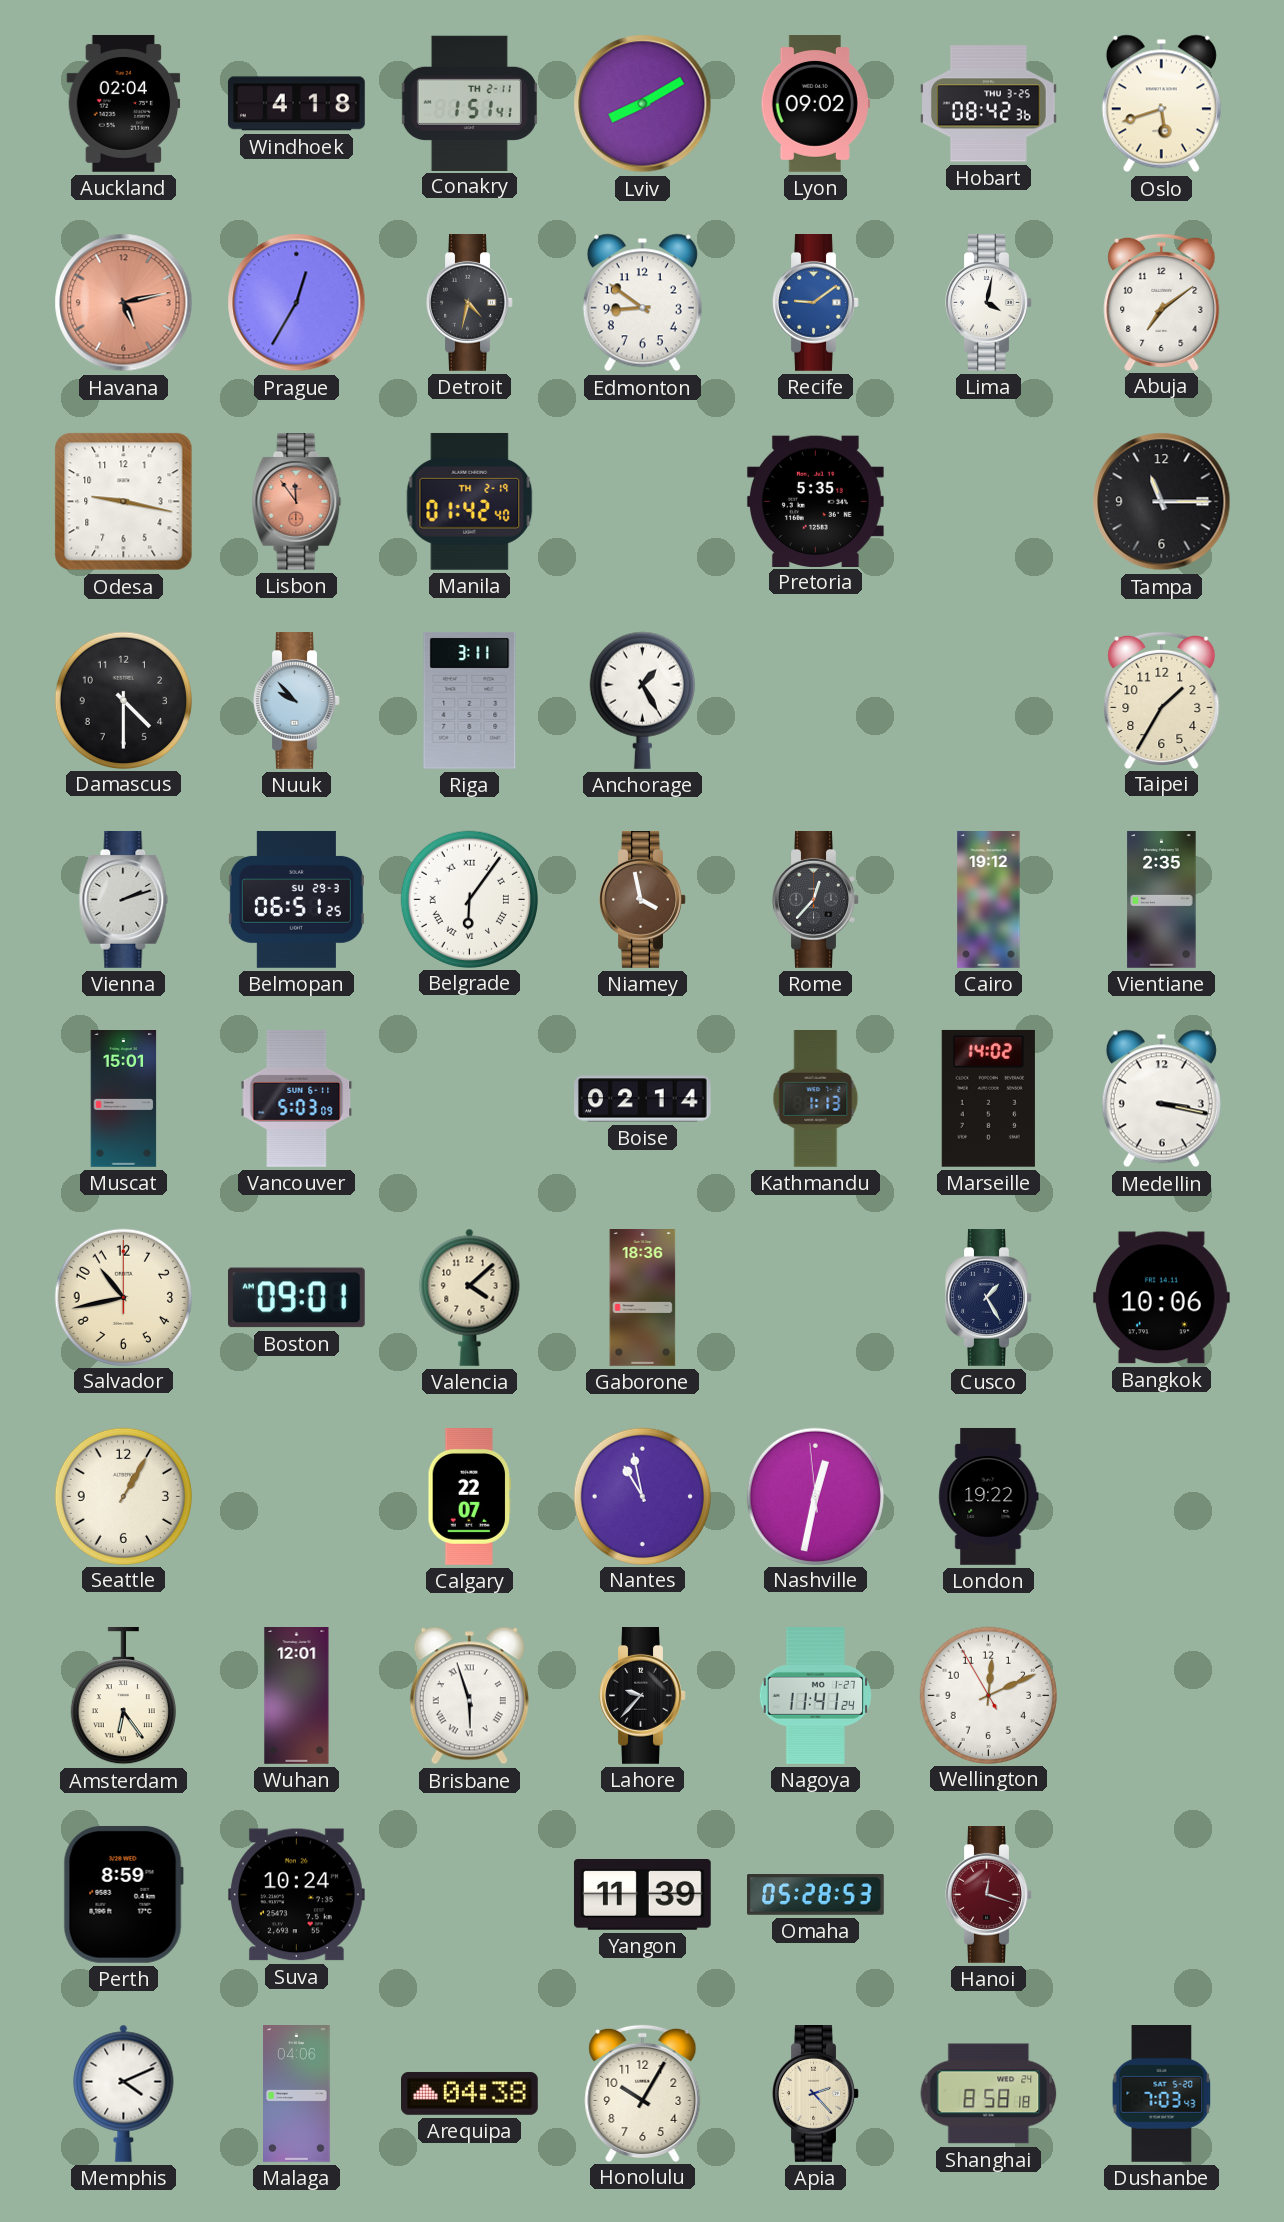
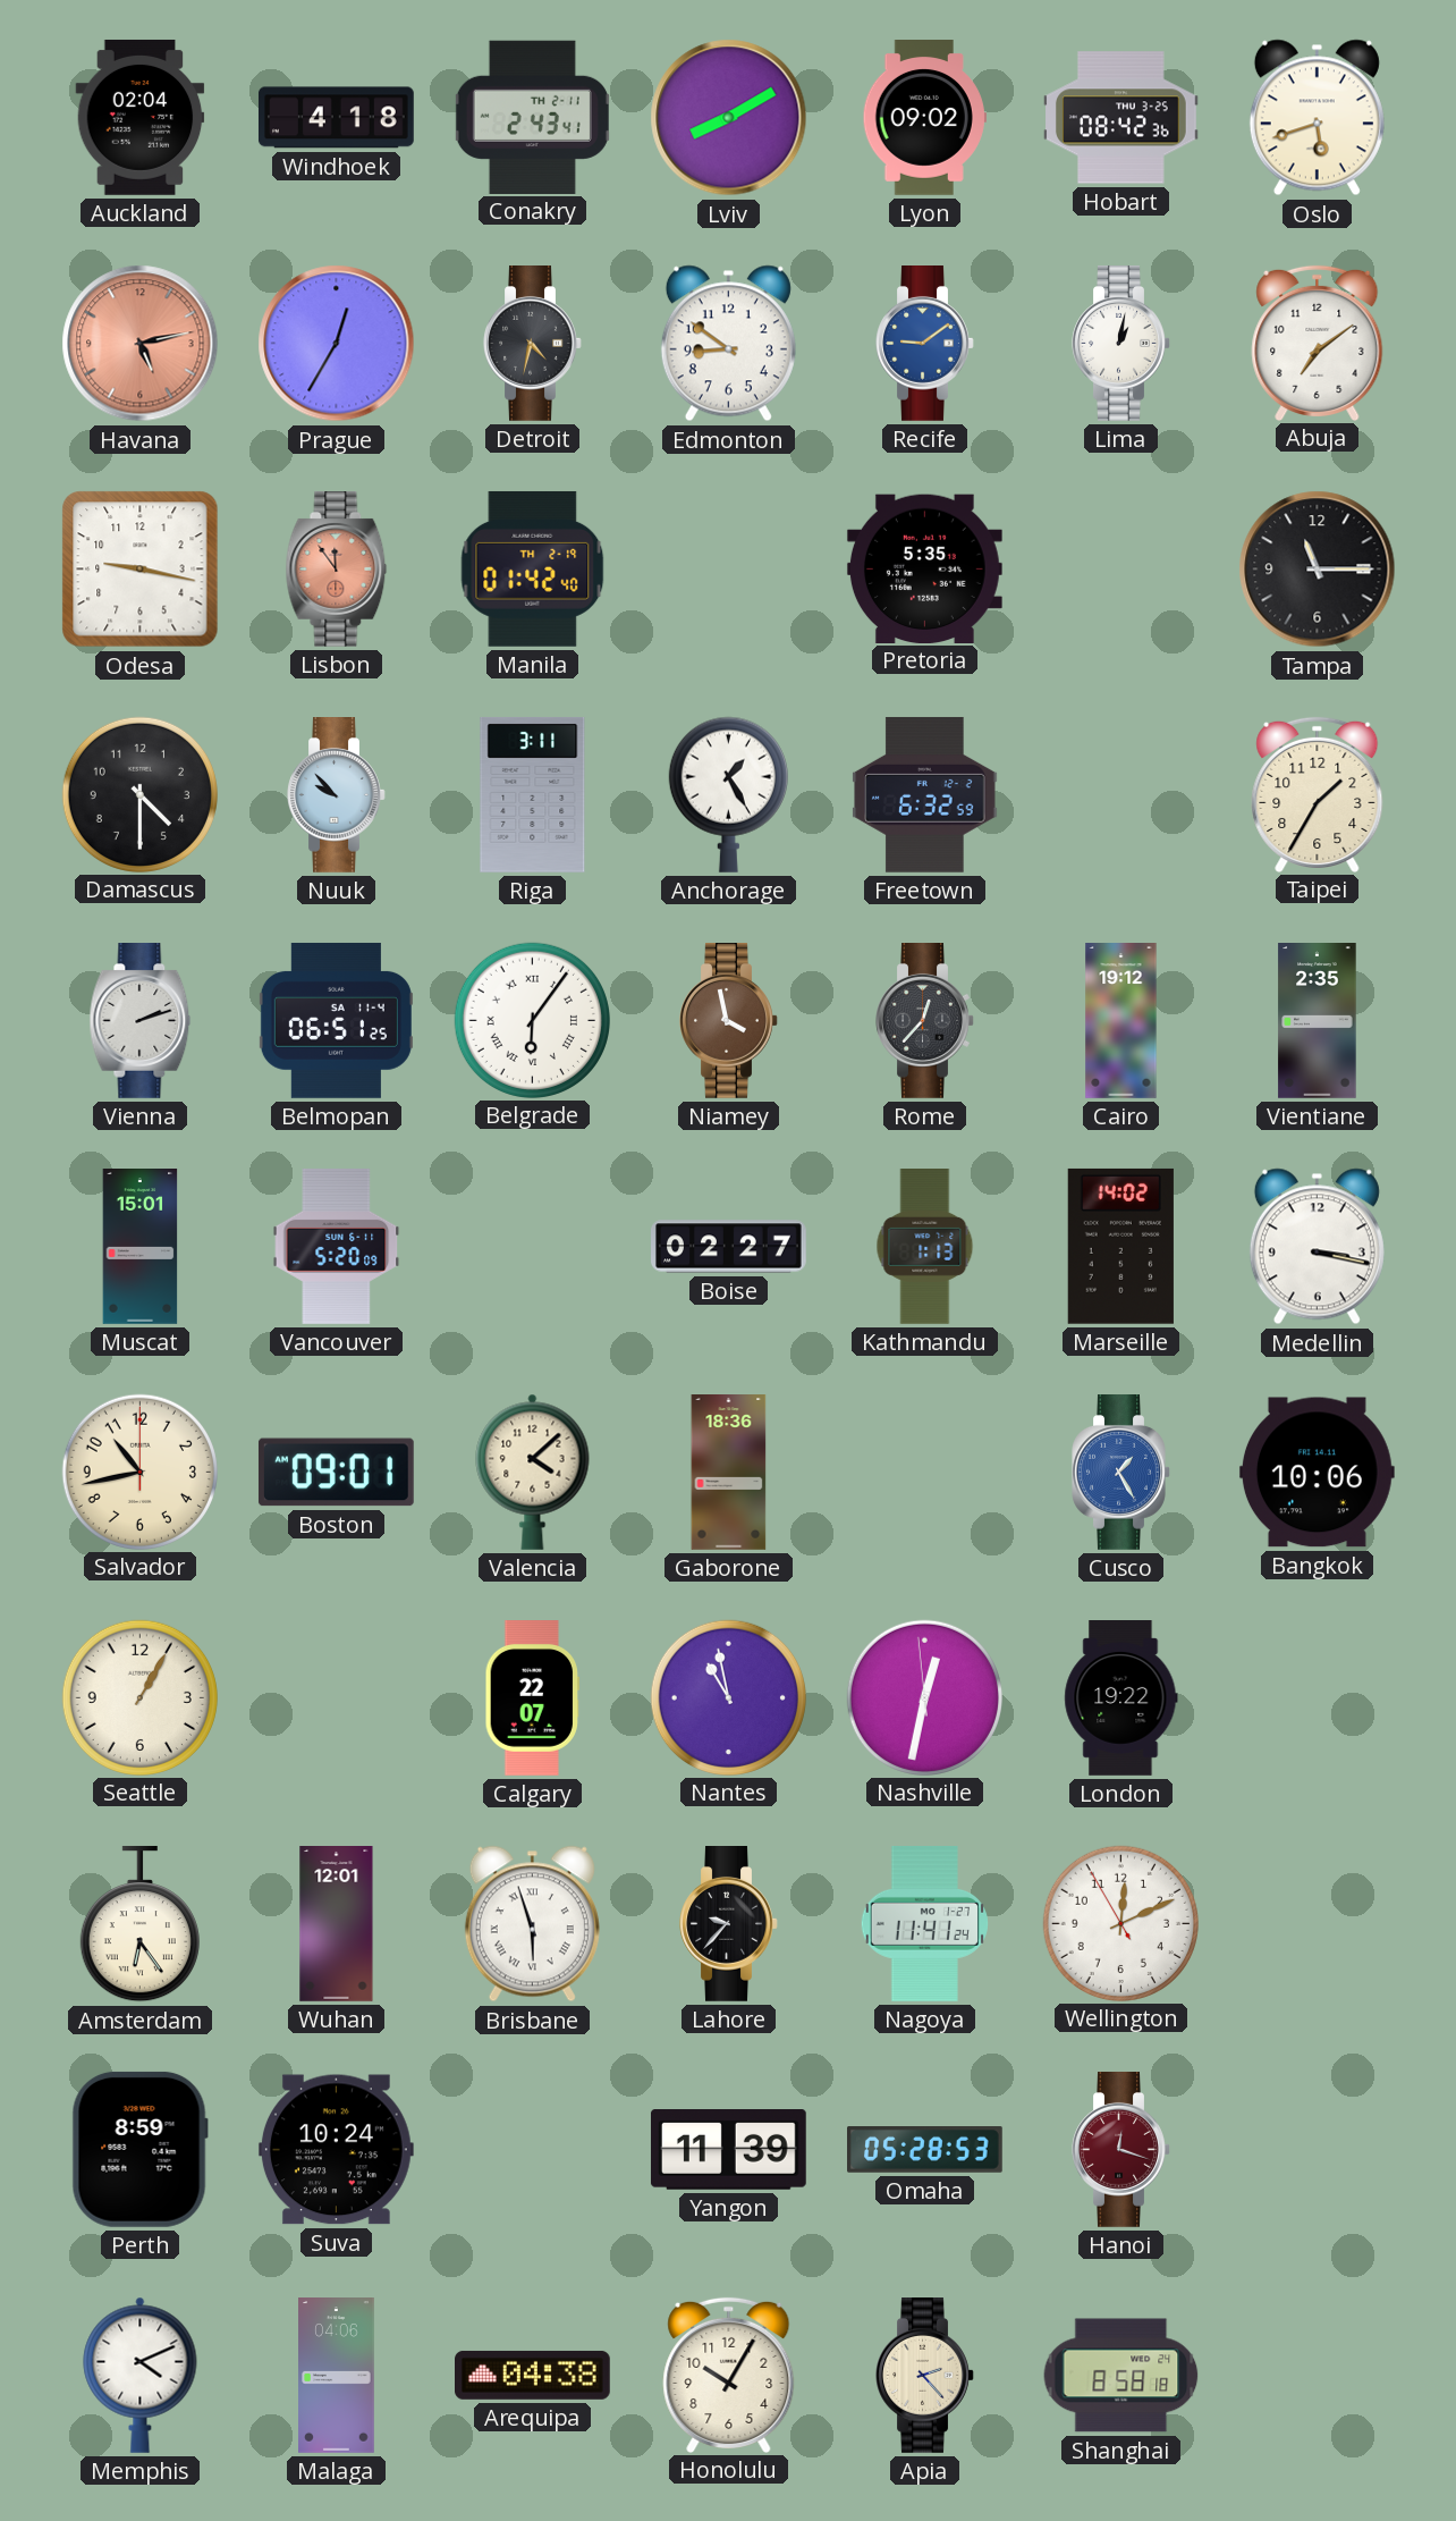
Conakry: 1:51 -> 2:43 (532, 117)
Lima: 4:02 -> 1:02 (1121, 344)
Freetown: none -> 6:32 (925, 794)
Belmopan date: SU 29-3 -> SA 11-4 (336, 1020)
Vancouver: 5:03 -> 5:20 (337, 1247)
Boise: 02:14 -> 02:27 (729, 1247)
Cusco dial: navy -> blue (1121, 1473)
Dushanbe: 7:03 -> none (1162, 2094)
